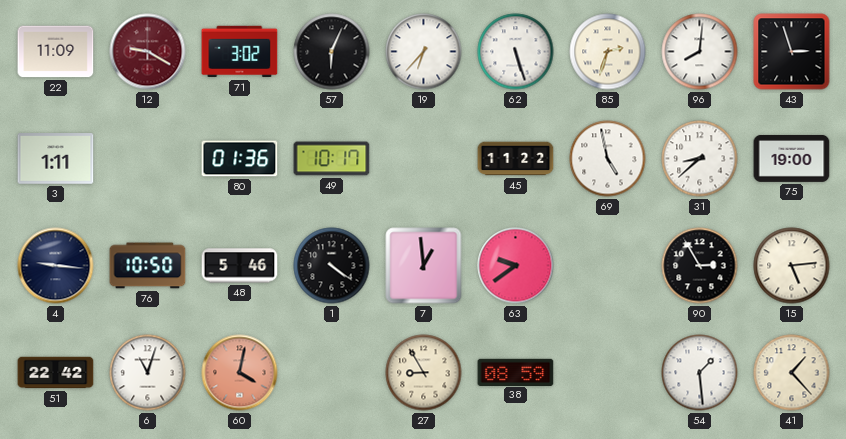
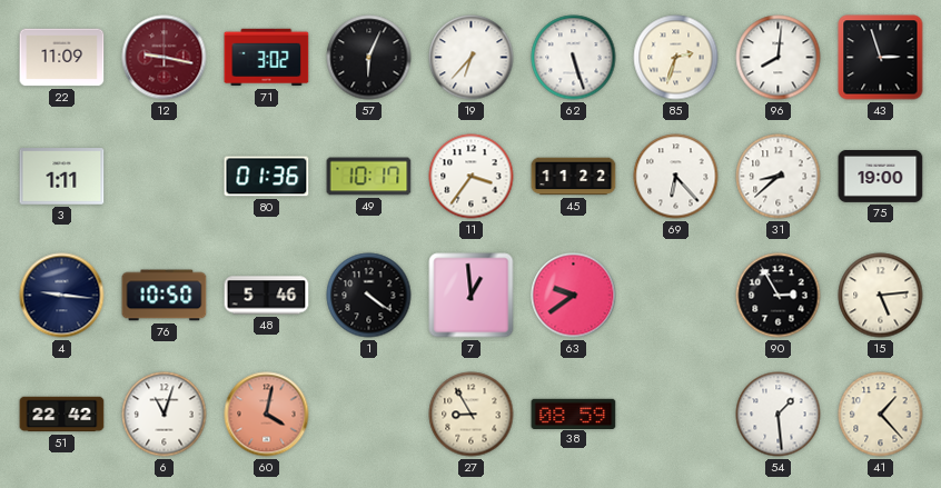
12: 9:20 -> 9:17 (165, 58)
11: none -> 3:36 (472, 177)
69: 4:58 -> 6:23 (676, 177)
